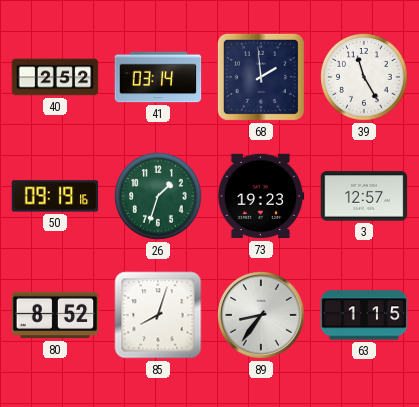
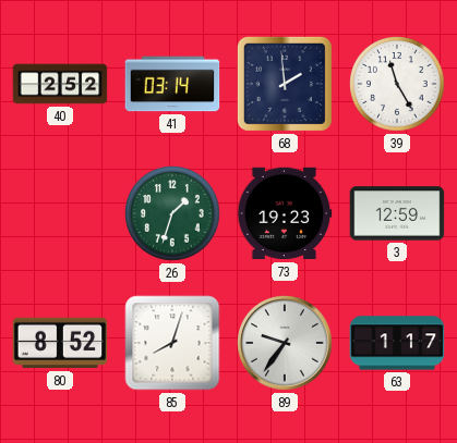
50: 09:19 -> none (55, 196)
3: 12:57 -> 12:59 (397, 213)
89: 8:36 -> 9:36 (285, 343)
63: 1:15 -> 1:17 (397, 343)
